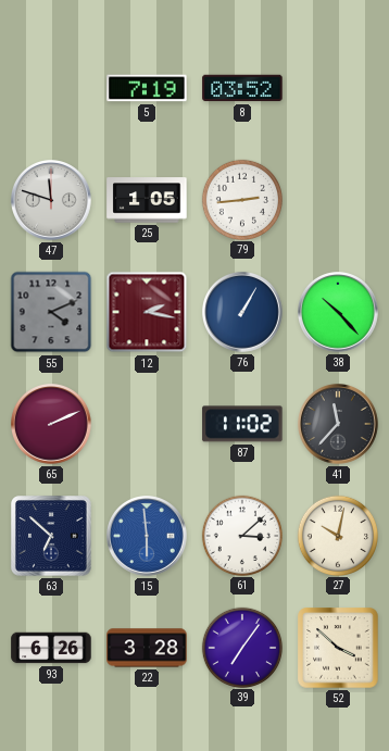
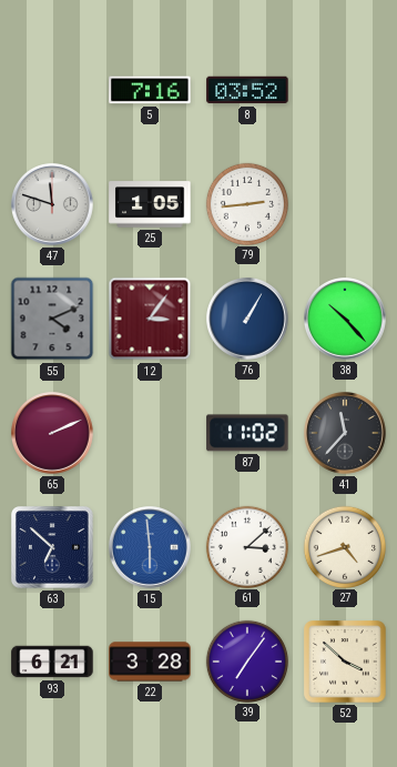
5: 7:19 -> 7:16 (150, 90)
12: 2:17 -> 3:06 (150, 319)
27: 10:02 -> 4:42 (344, 546)
93: 6:26 -> 6:21 (52, 662)
